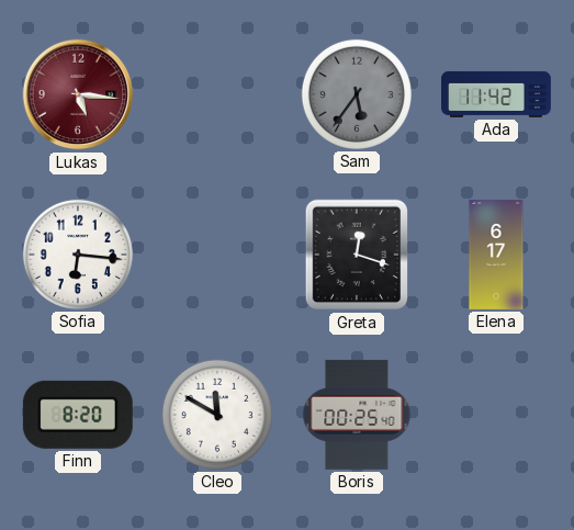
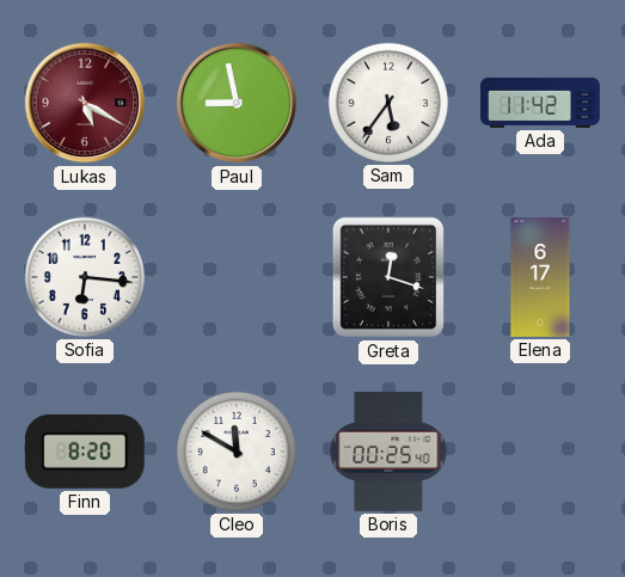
Lukas: 5:16 -> 5:20 (85, 103)
Paul: none -> 8:58 (237, 103)
Sam dial: grey -> white (388, 103)
